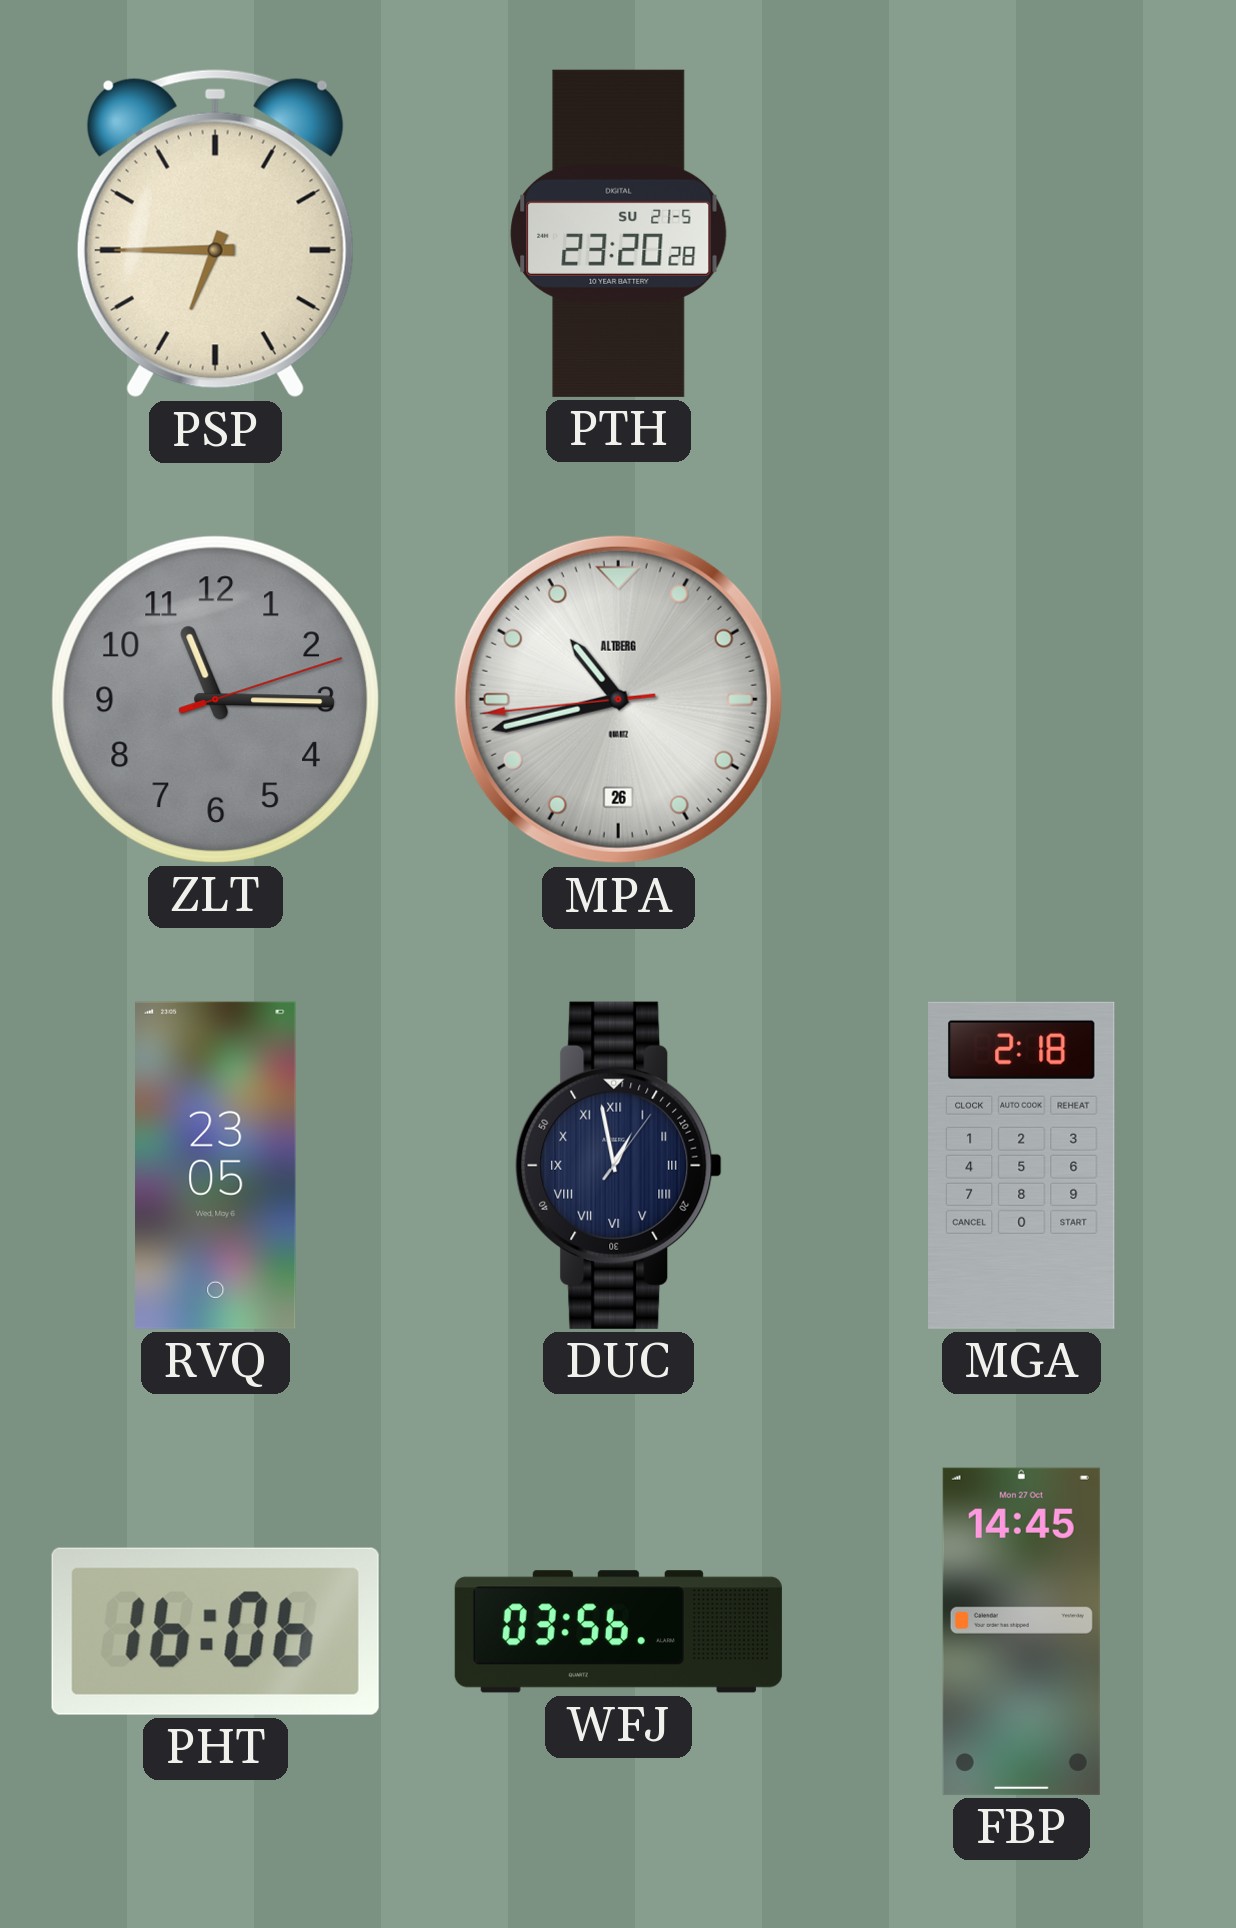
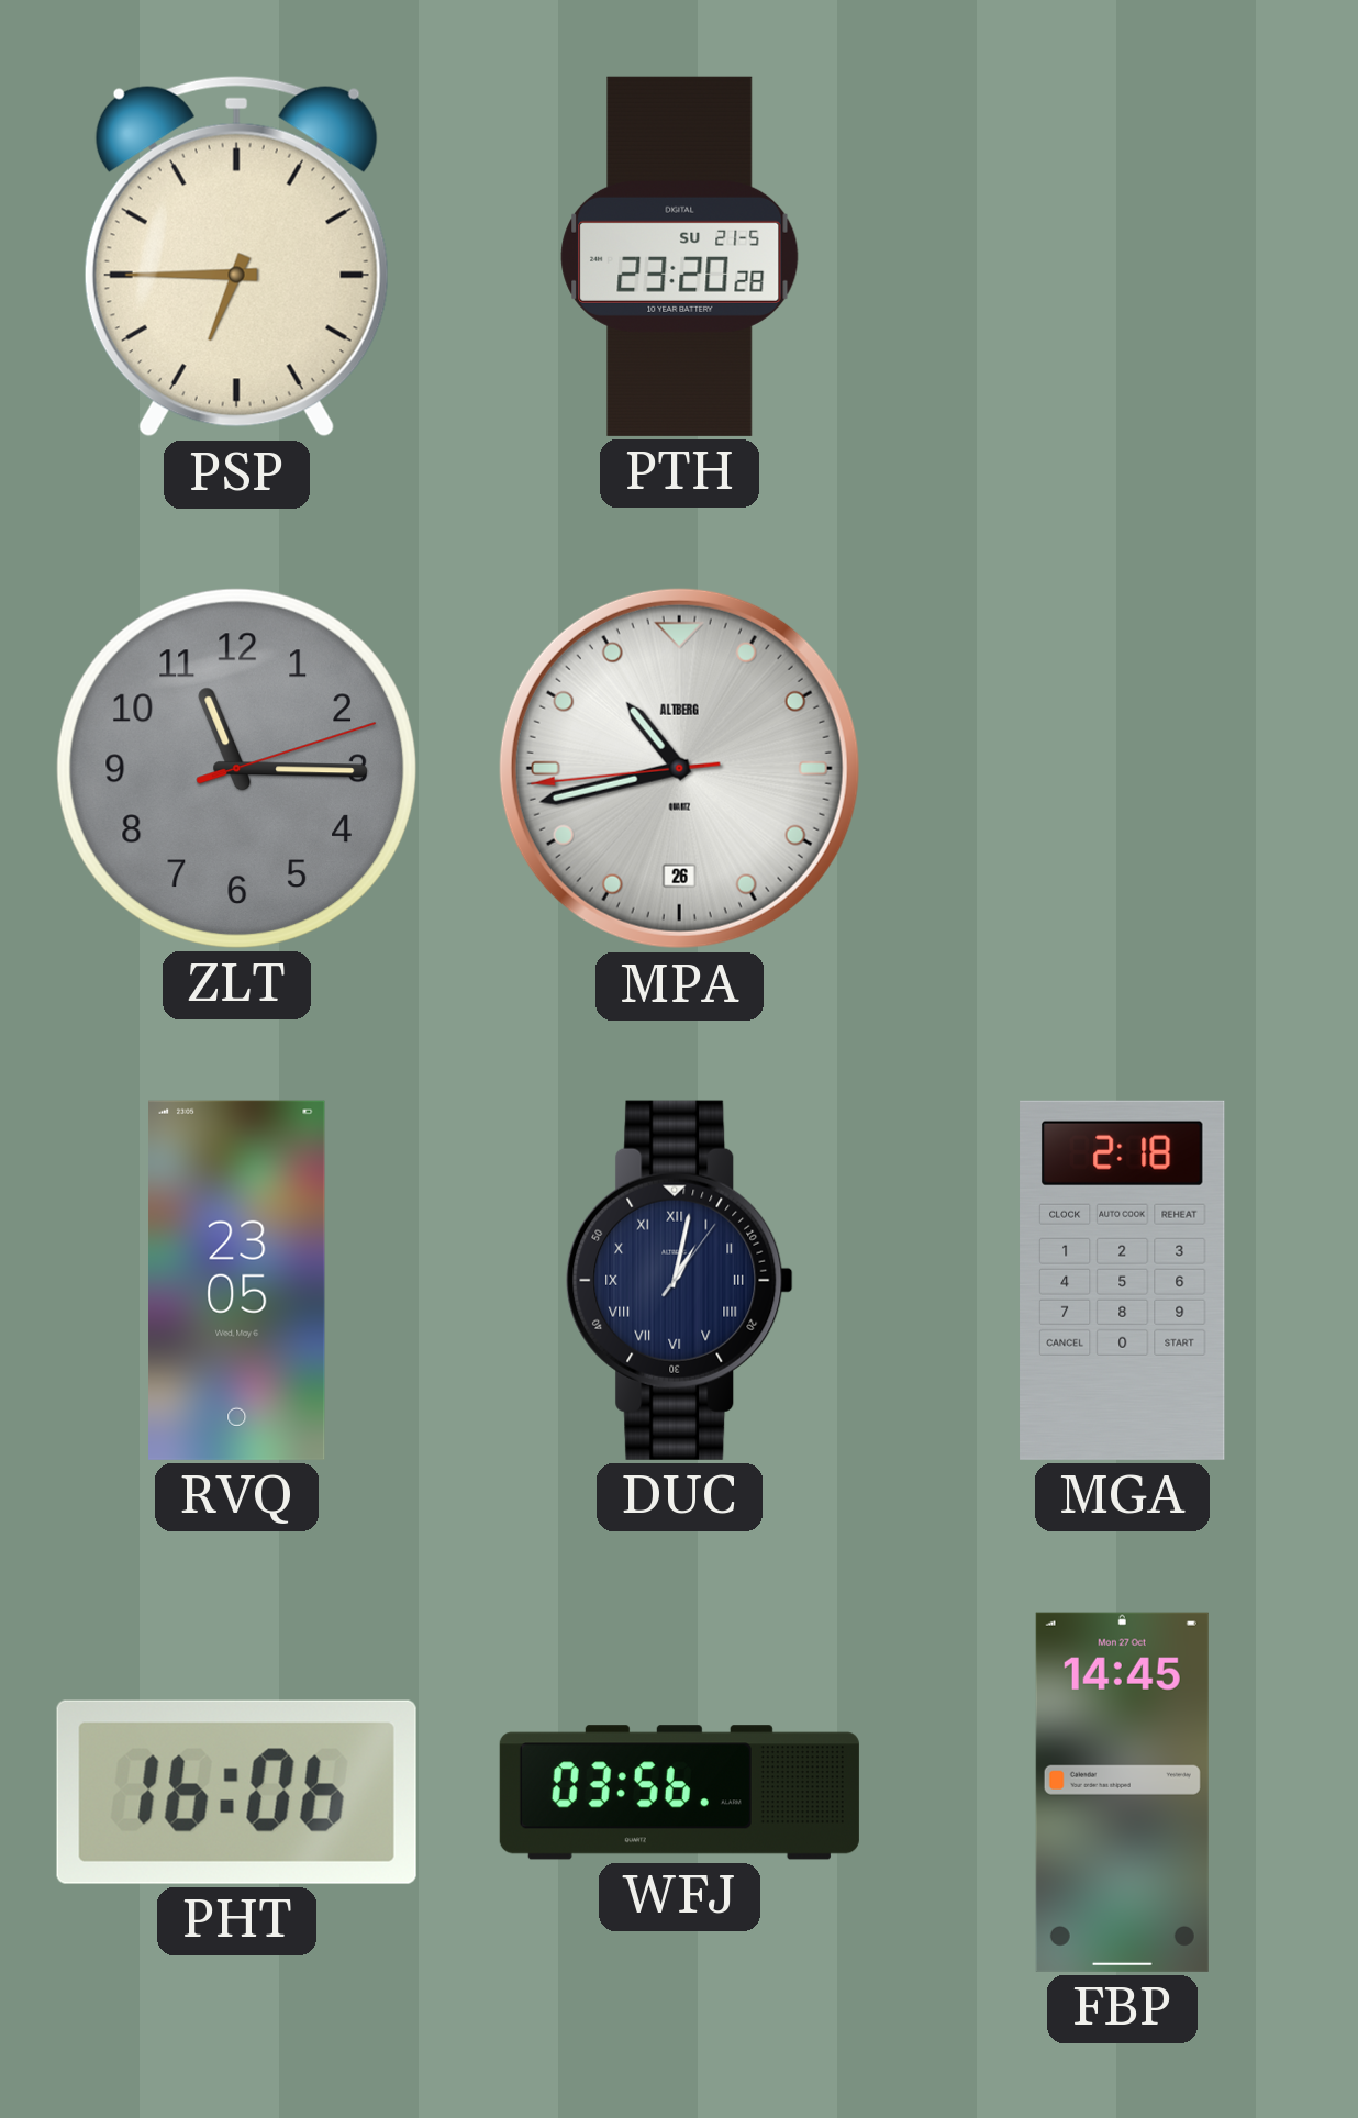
DUC: 12:58 -> 1:02 (680, 1280)
